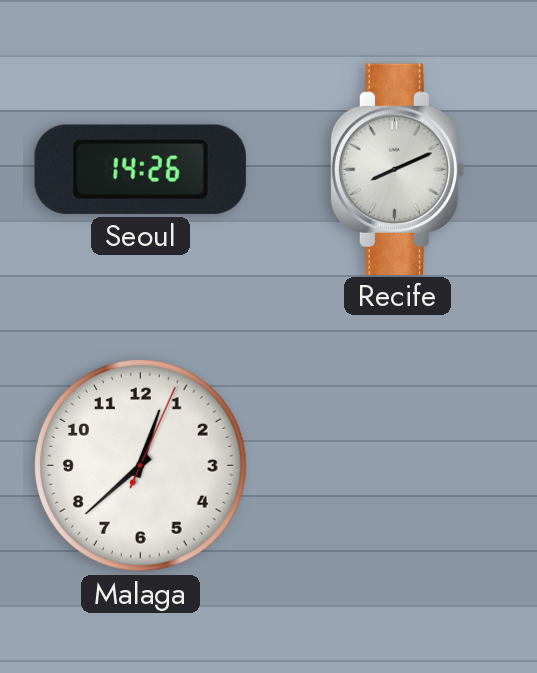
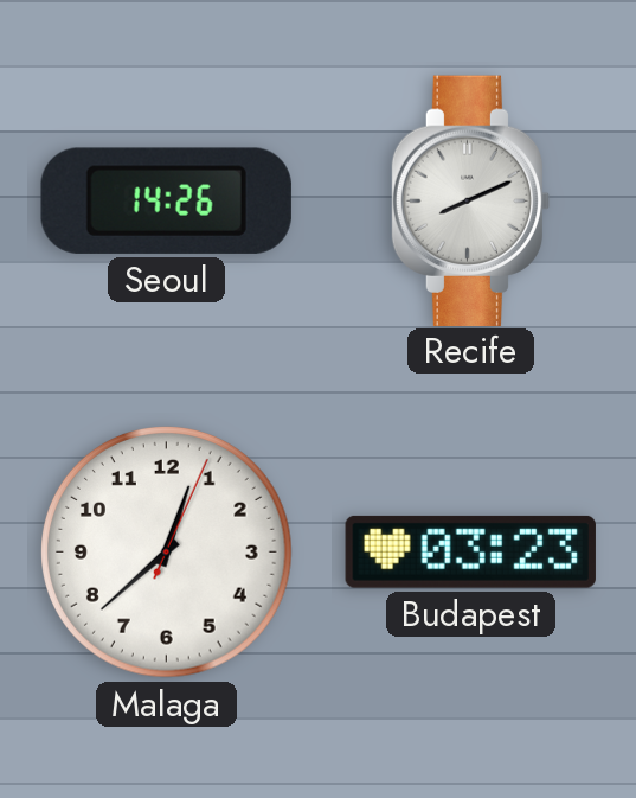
Budapest: none -> 03:23 (470, 551)
